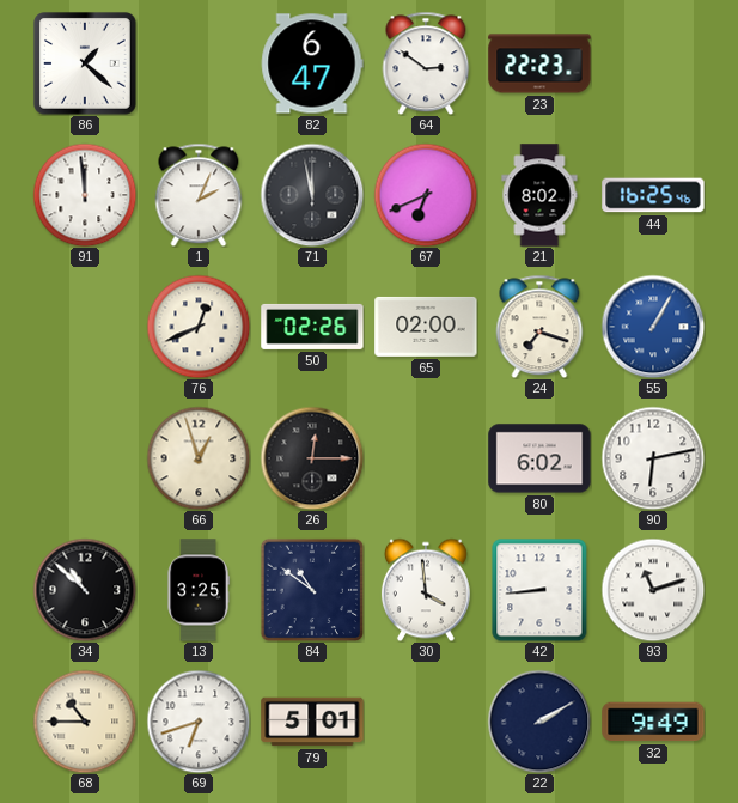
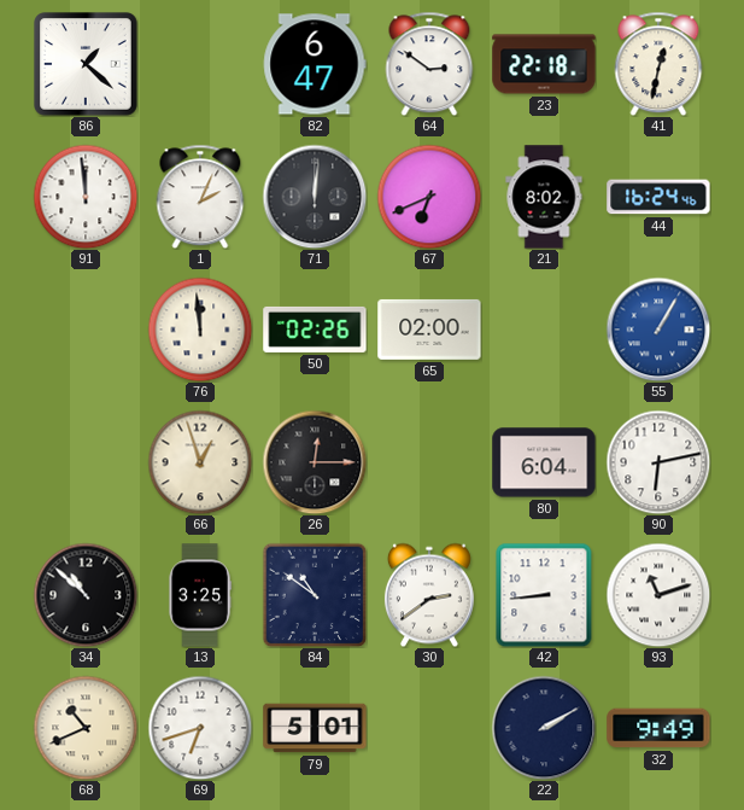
23: 22:23 -> 22:18 (544, 64)
41: none -> 12:32 (658, 64)
71: 11:58 -> 12:01 (315, 197)
44: 16:25 -> 16:24 (658, 197)
76: 12:41 -> 11:59 (200, 330)
24: 7:18 -> none (539, 327)
80: 6:02 -> 6:04 (544, 462)
30: 3:59 -> 2:39 (429, 595)
68: 10:45 -> 10:41 (86, 728)
